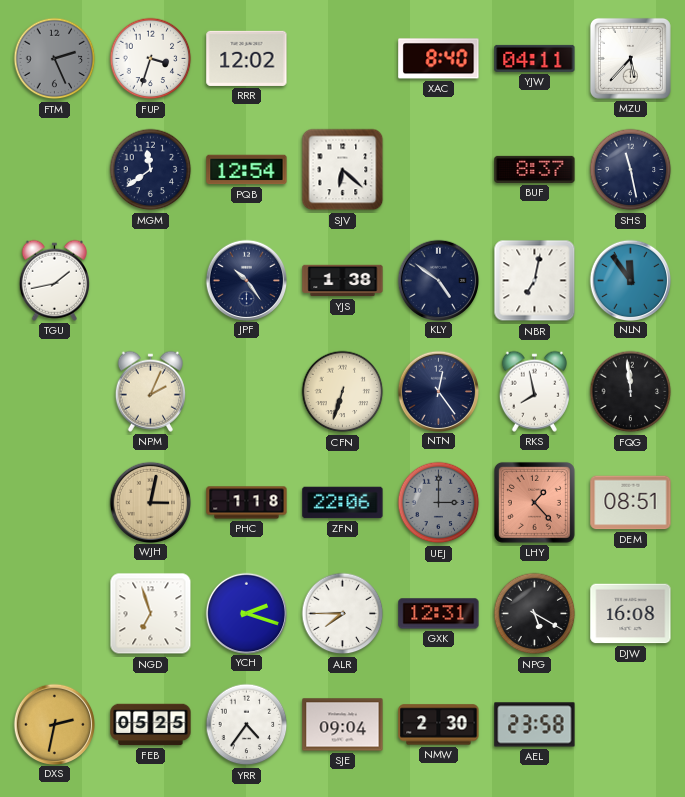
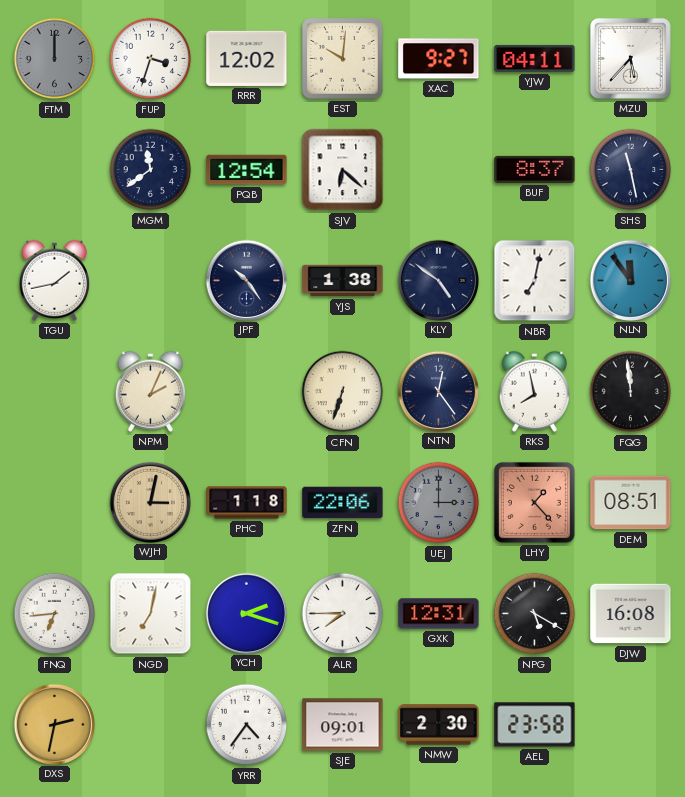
FTM: 2:26 -> 12:00 (55, 59)
EST: none -> 10:01 (343, 59)
XAC: 8:40 -> 9:27 (439, 59)
FNQ: none -> 6:44 (55, 614)
NGD: 6:57 -> 7:02 (151, 614)
FEB: 05:25 -> none (151, 725)
SJE: 09:04 -> 09:01 (343, 725)
